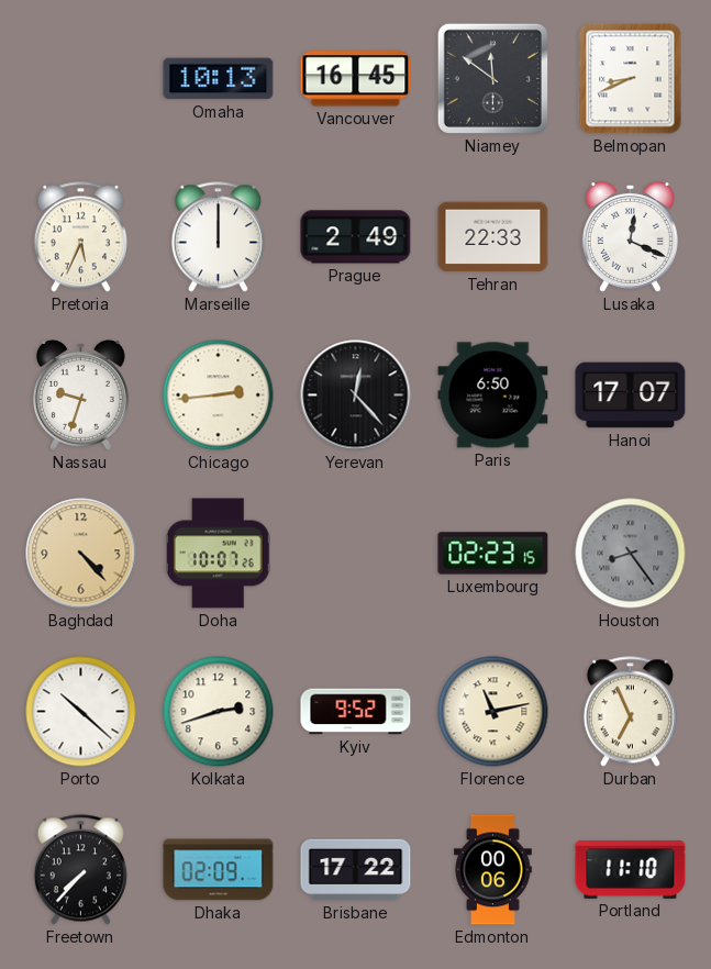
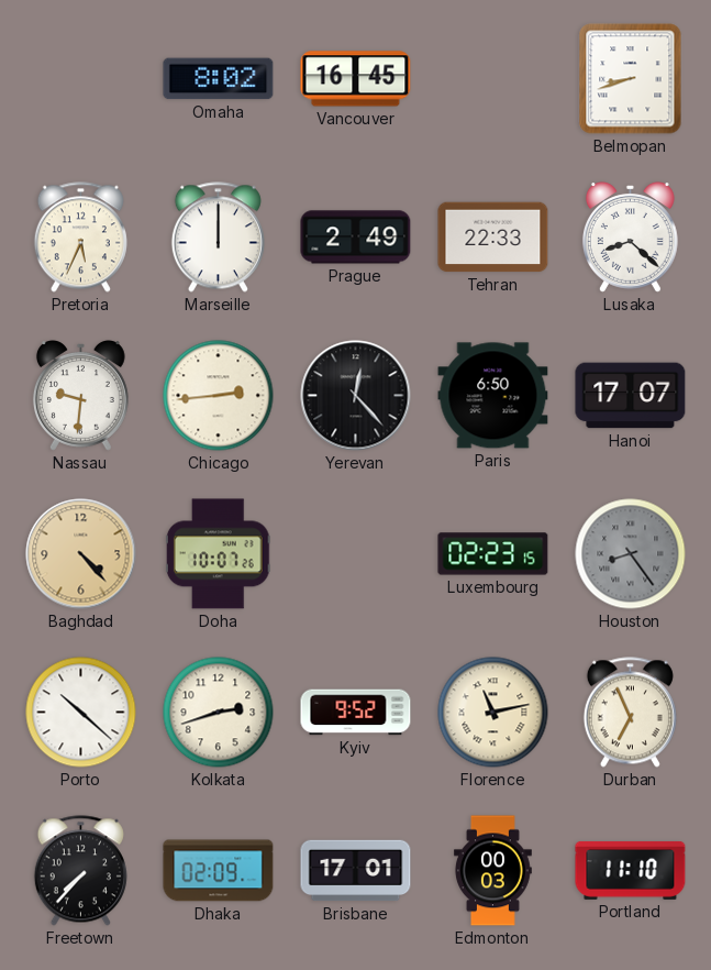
Omaha: 10:13 -> 8:02 (219, 79)
Niamey: 11:51 -> none (492, 78)
Belmopan: 8:41 -> 8:42 (631, 79)
Lusaka: 12:19 -> 8:22 (630, 238)
Nassau: 9:33 -> 9:31 (80, 396)
Brisbane: 17:22 -> 17:01 (356, 871)
Edmonton: 00:06 -> 00:03 (492, 871)
